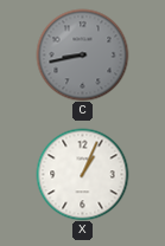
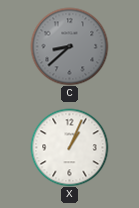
C: 8:43 -> 8:38 (69, 46)
